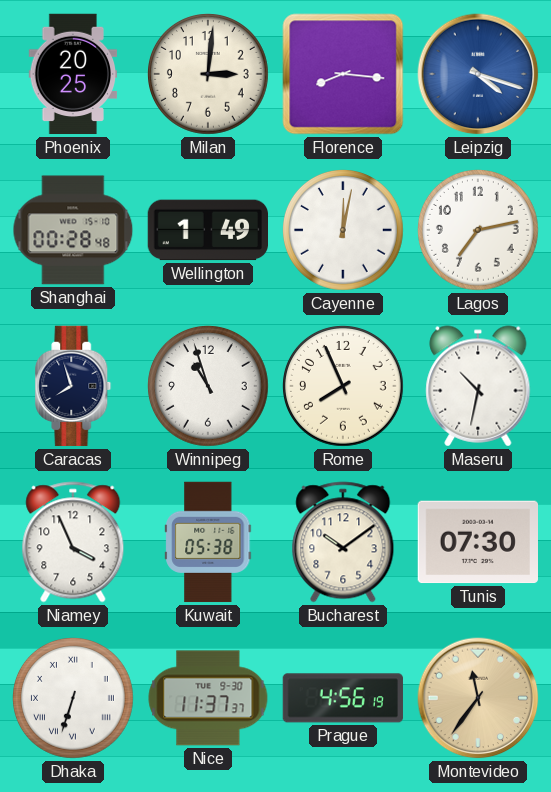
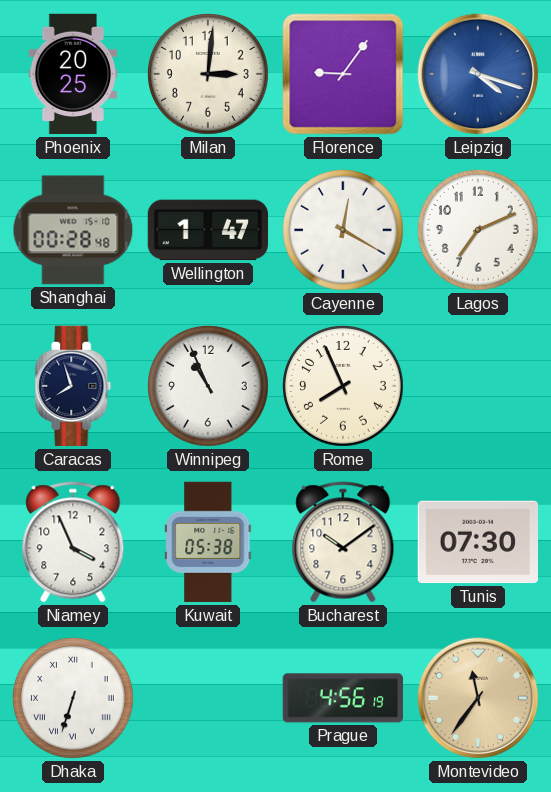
Florence: 8:16 -> 9:06 (343, 74)
Wellington: 1:49 -> 1:47 (207, 230)
Cayenne: 12:02 -> 12:20 (344, 231)
Lagos: 7:13 -> 7:11 (479, 231)
Winnipeg: 10:57 -> 10:56 (209, 387)
Maseru: 10:32 -> none (478, 386)
Nice: 11:37 -> none (208, 698)
